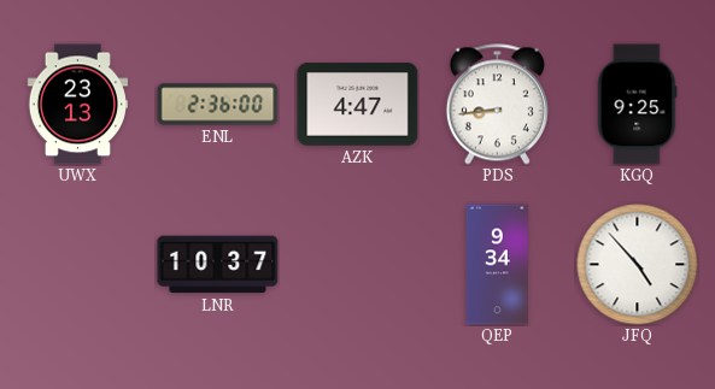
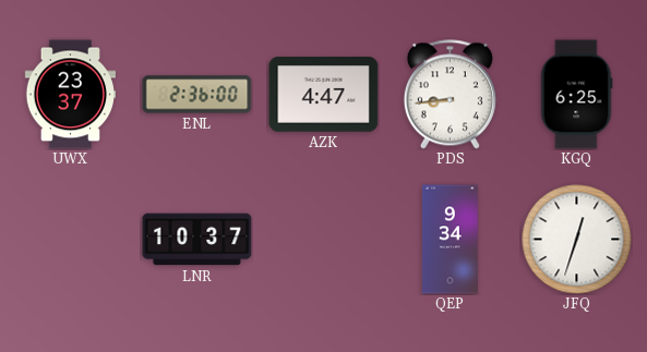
UWX: 23:13 -> 23:37 (70, 95)
KGQ: 9:25 -> 6:25 (576, 95)
JFQ: 4:53 -> 12:33 (577, 240)
